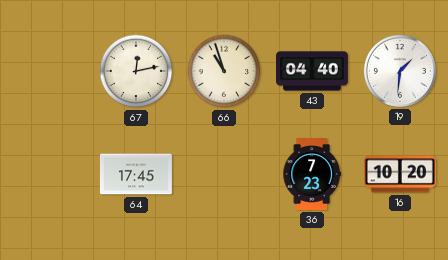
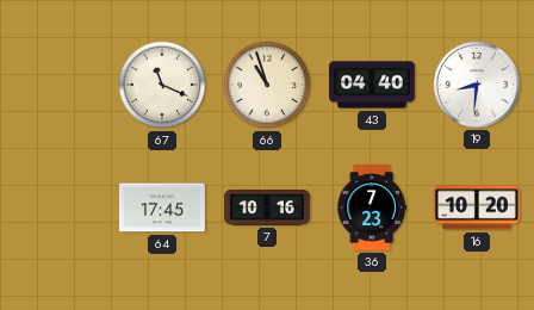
67: 12:13 -> 11:19 (162, 85)
19: 1:31 -> 8:31 (477, 85)
7: none -> 10:16 (268, 207)
